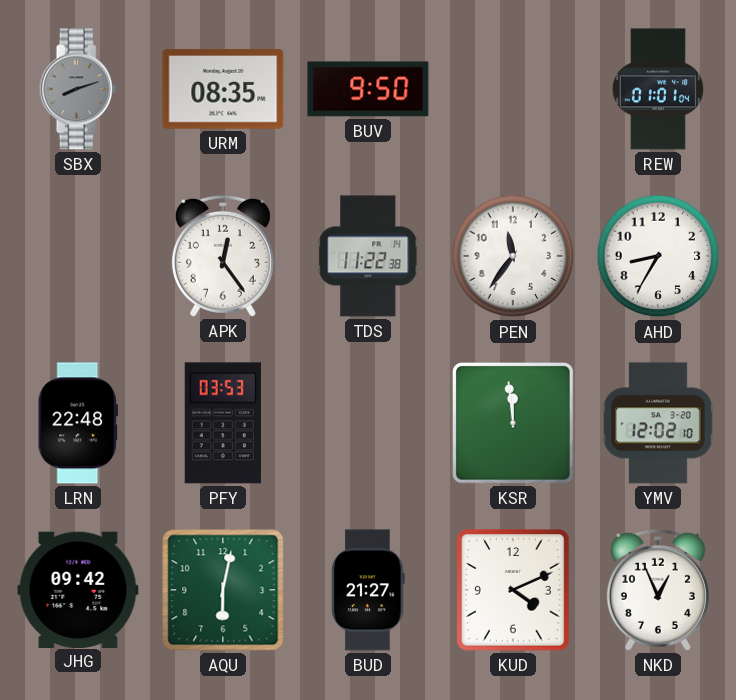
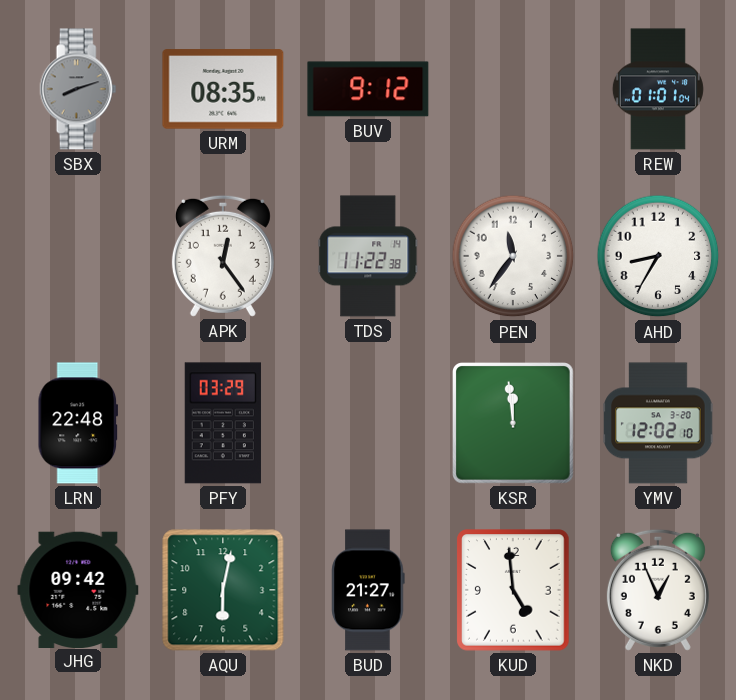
BUV: 9:50 -> 9:12 (368, 89)
PFY: 03:53 -> 03:29 (223, 423)
KUD: 4:11 -> 4:59 (513, 590)
